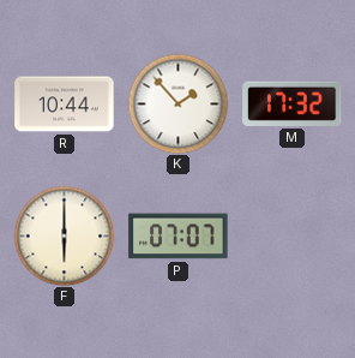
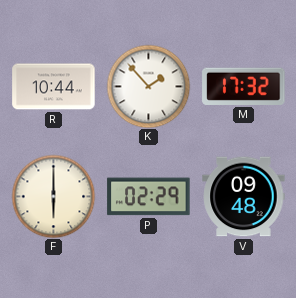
P: 07:07 -> 02:29 (149, 197)
V: none -> 09:48 (244, 197)
